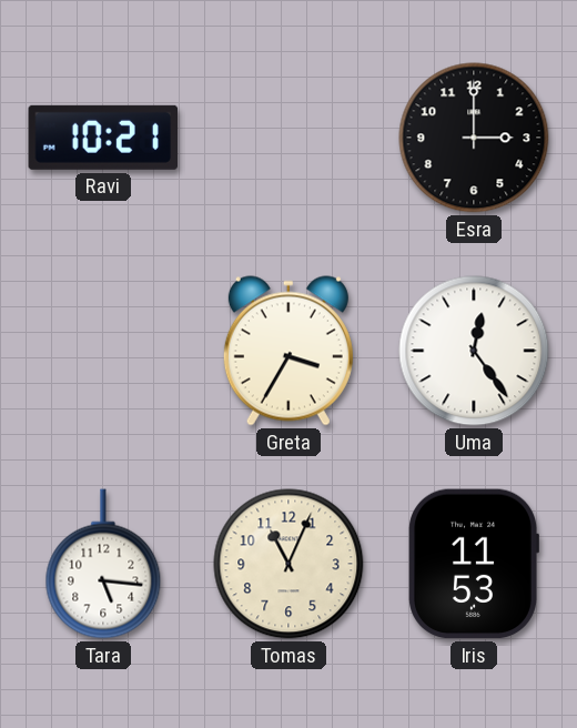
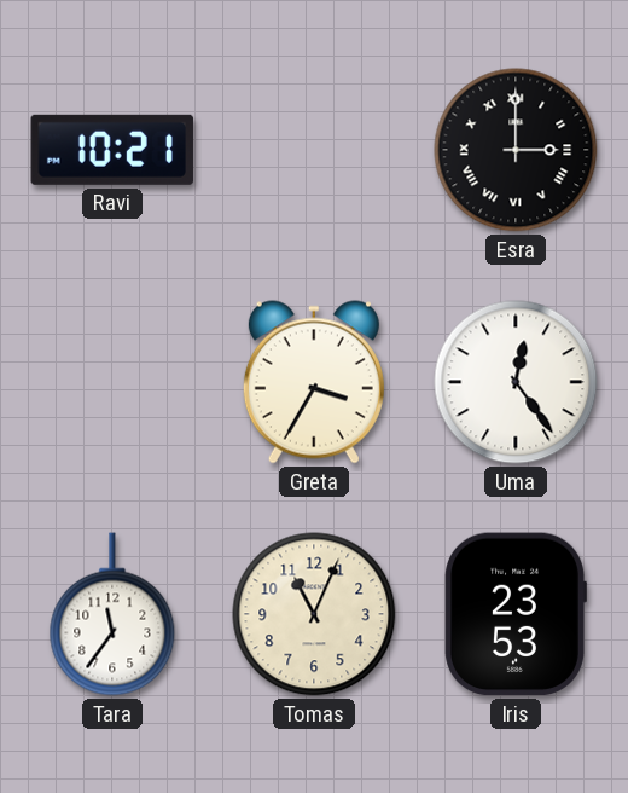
Esra numerals: Arabic -> Roman (516, 150)
Tara: 5:16 -> 11:36 (112, 614)
Iris: 11:53 -> 23:53 (516, 614)
